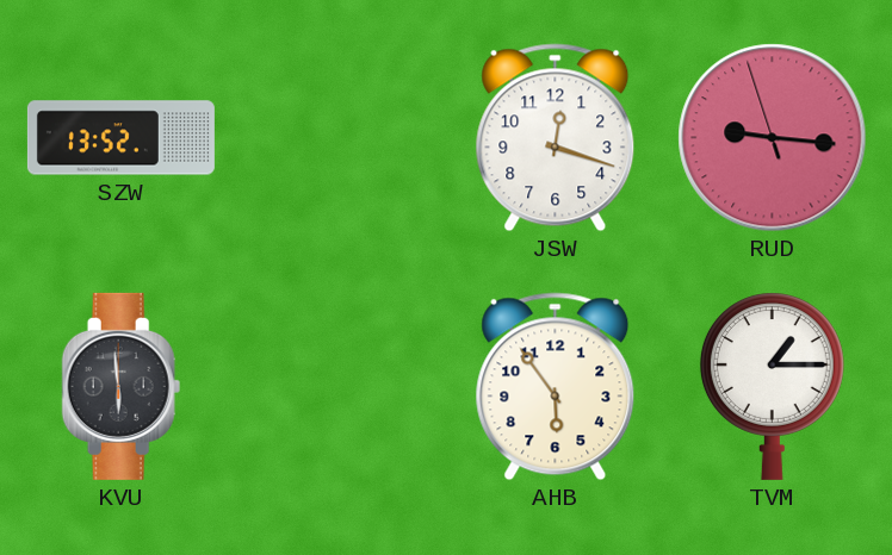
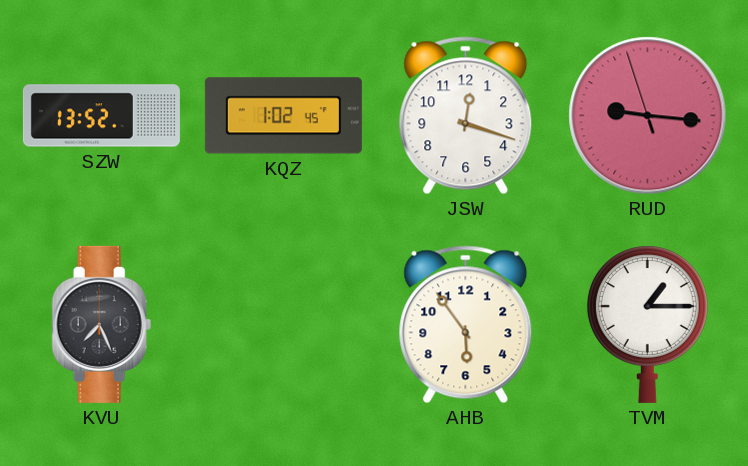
KQZ: none -> 1:02 (283, 116)
KVU: 5:59 -> 7:26 (102, 324)
